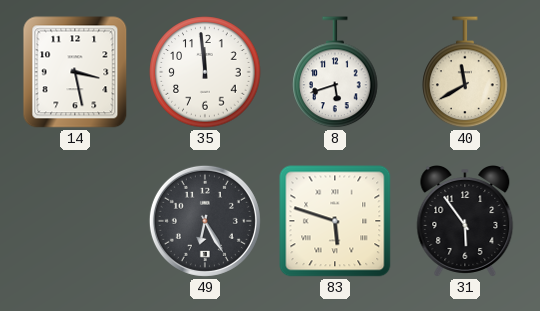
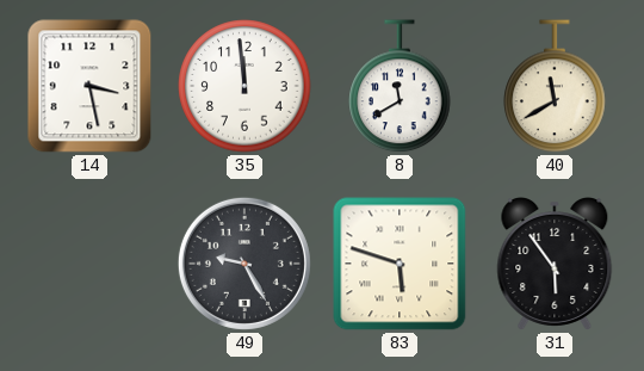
8: 5:42 -> 11:40 (400, 87)
49: 6:25 -> 9:25 (244, 264)
